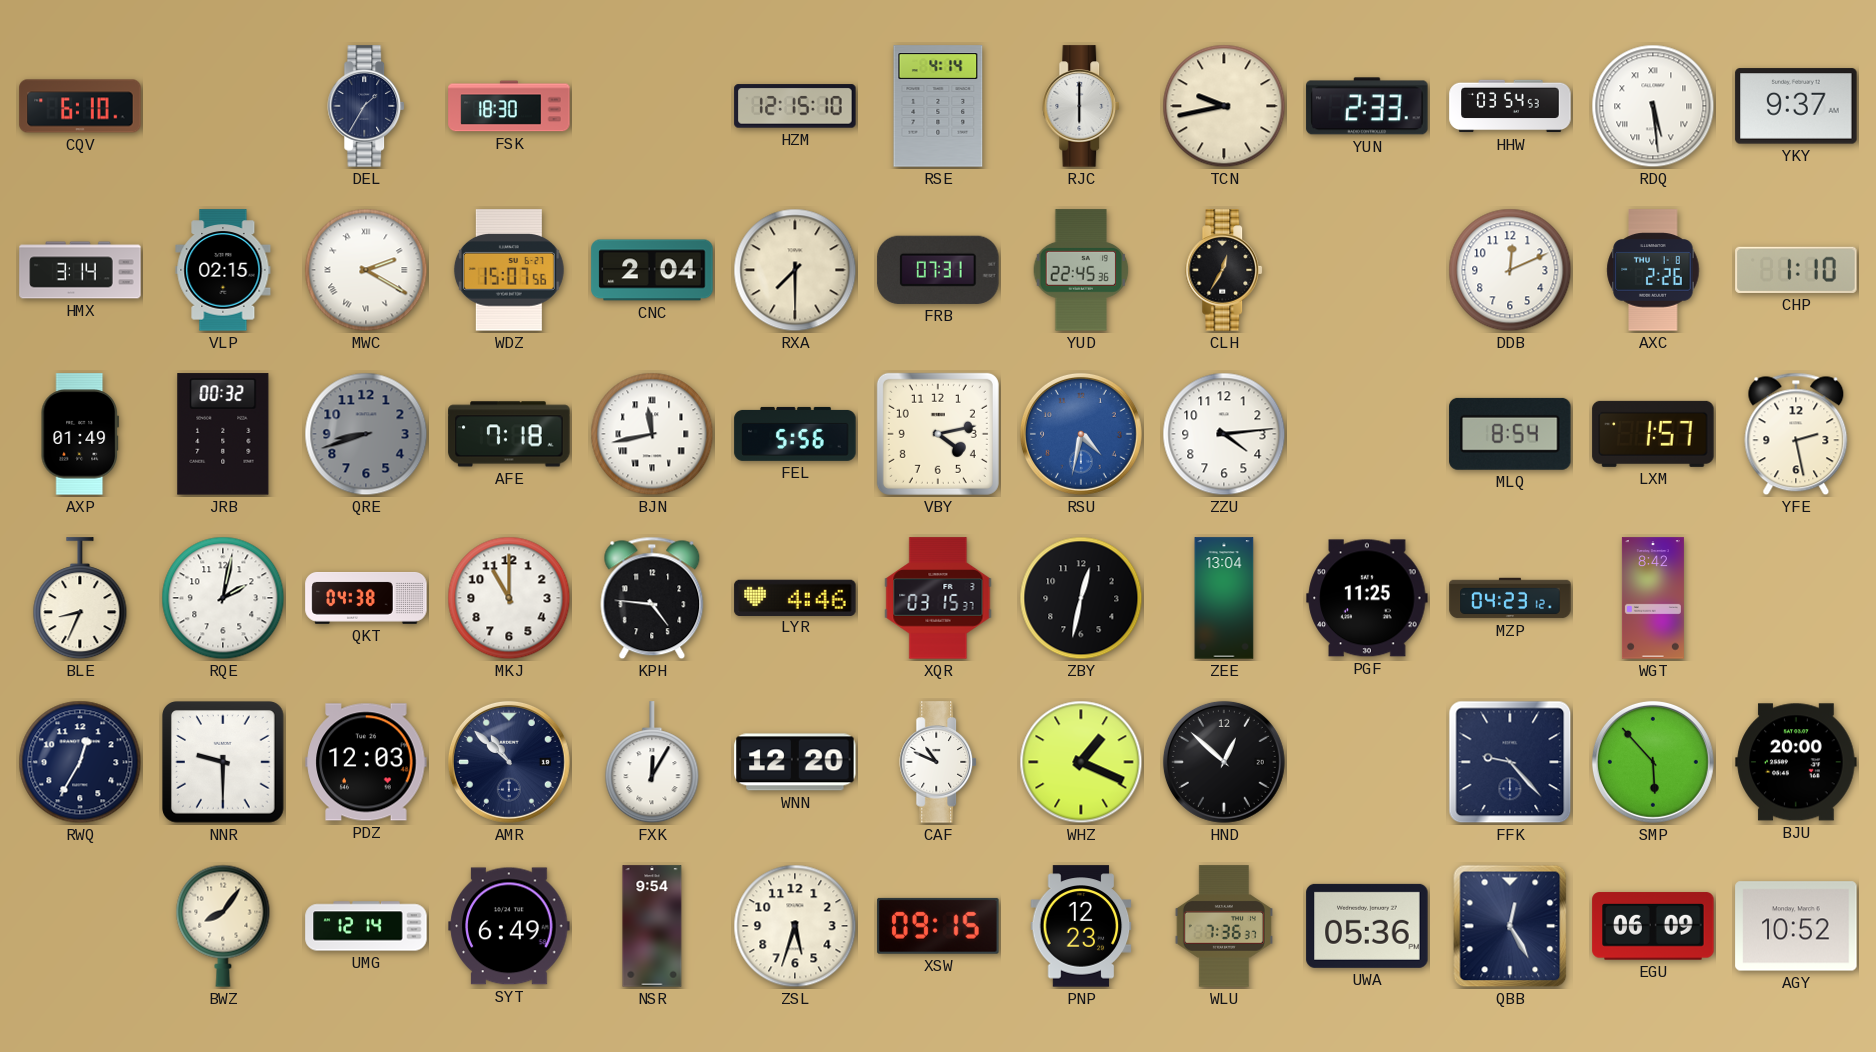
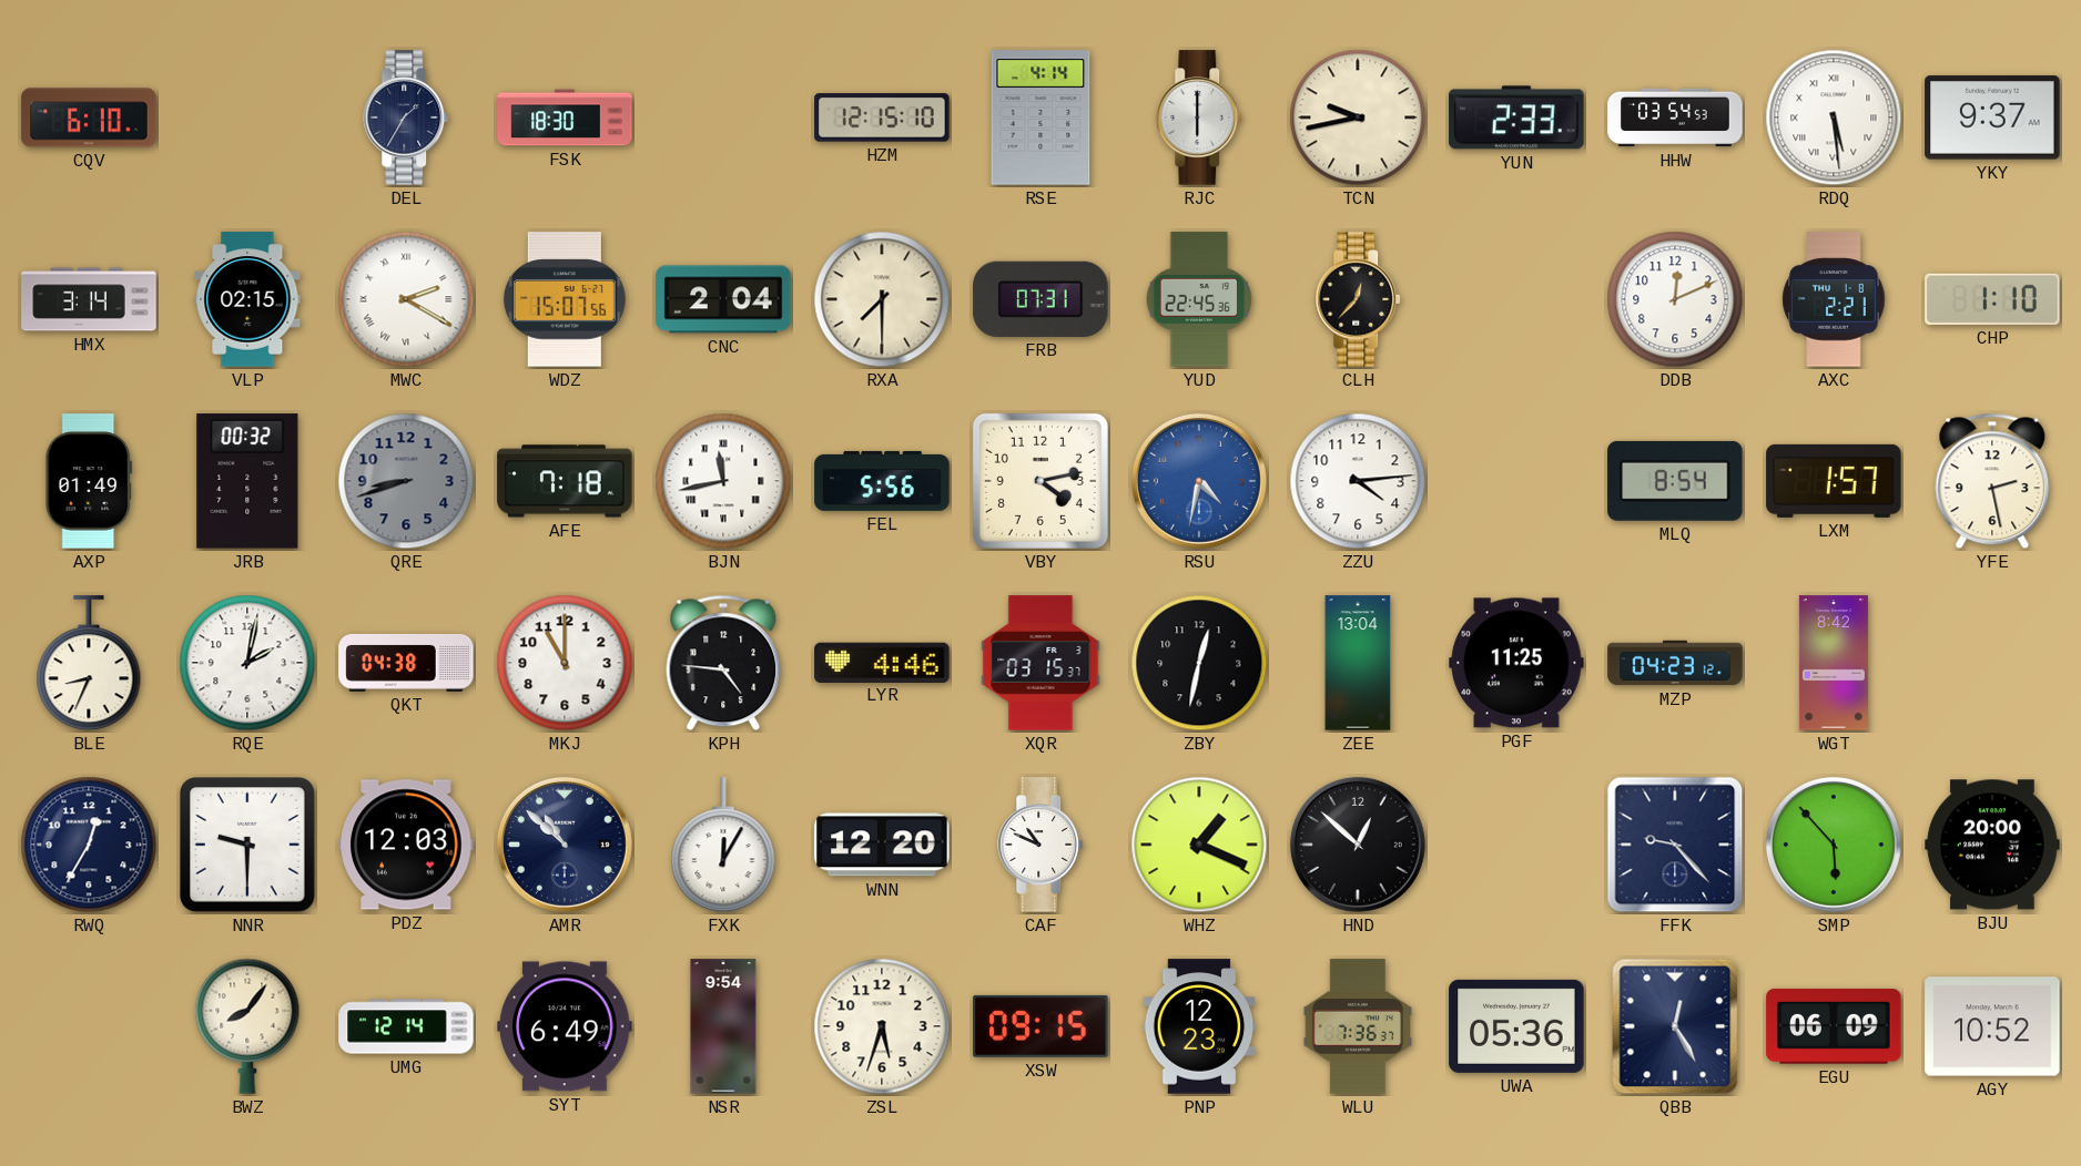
CLH: 12:35 -> 12:37 (1359, 299)
AXC: 2:26 -> 2:21 (1834, 299)
